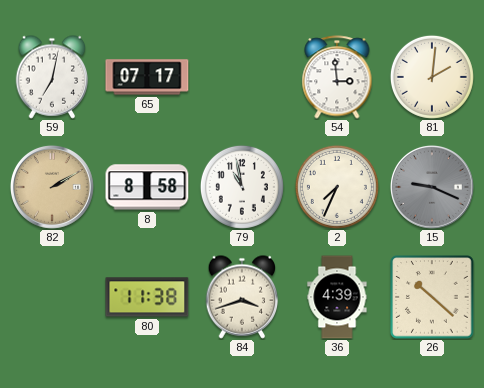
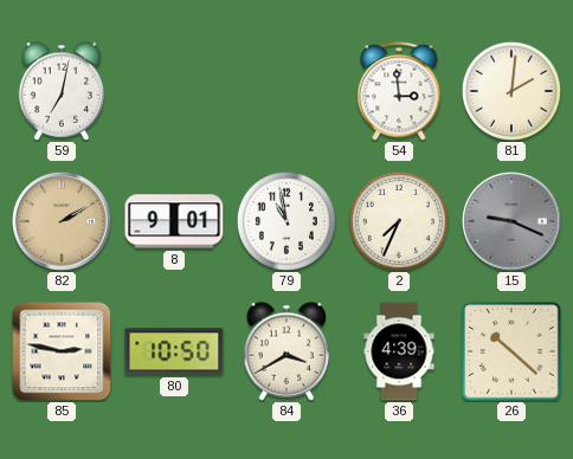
65: 07:17 -> none (147, 77)
8: 8:58 -> 9:01 (174, 221)
85: none -> 2:47 (62, 351)
80: 11:38 -> 10:50 (174, 351)
84: 3:42 -> 3:40 (286, 351)
